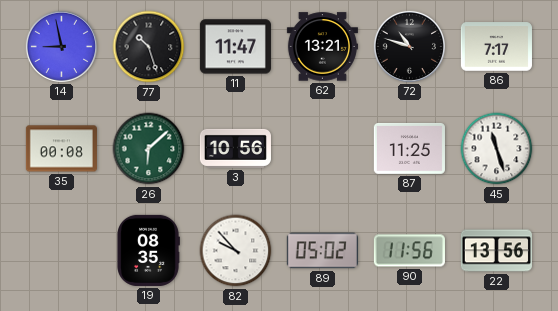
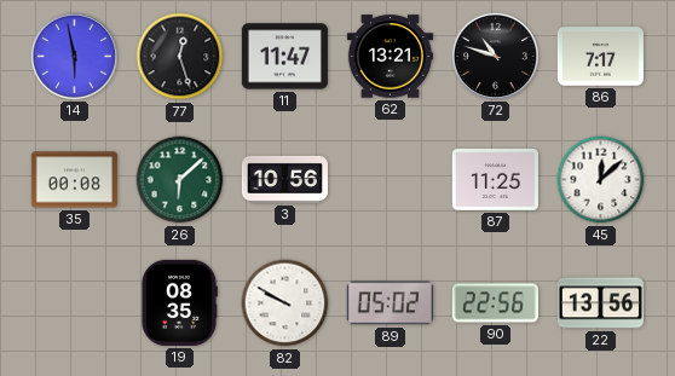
14: 8:58 -> 5:58 (74, 56)
77: 10:27 -> 12:27 (180, 57)
45: 11:27 -> 12:08 (601, 180)
82: 9:53 -> 9:50 (285, 303)
90: 11:56 -> 22:56 (495, 303)
